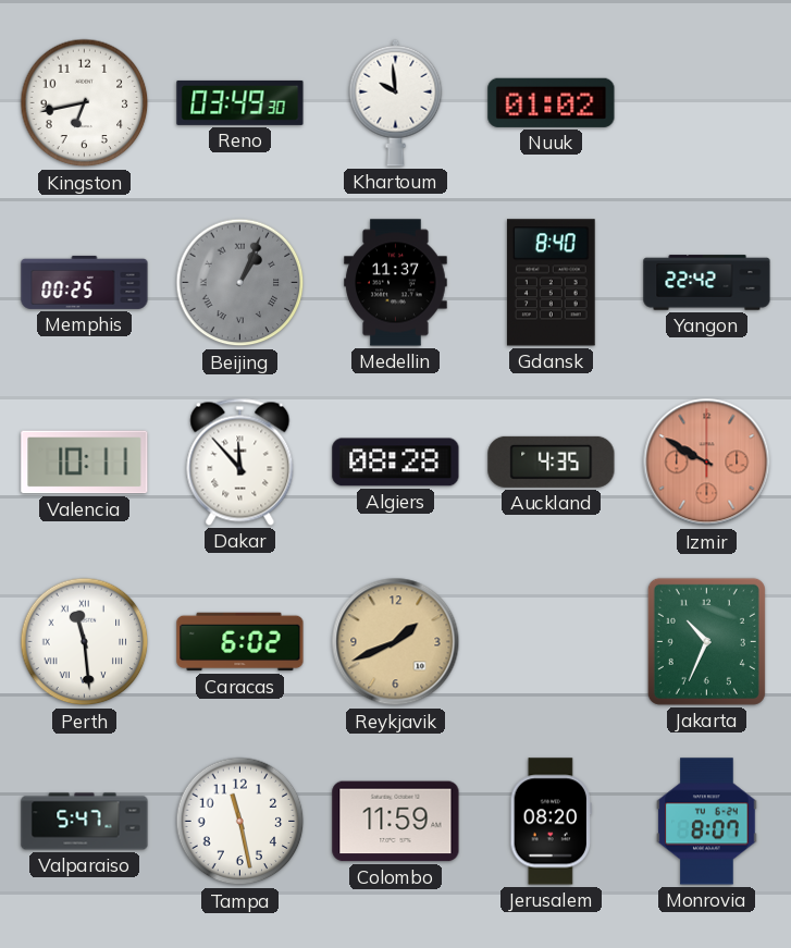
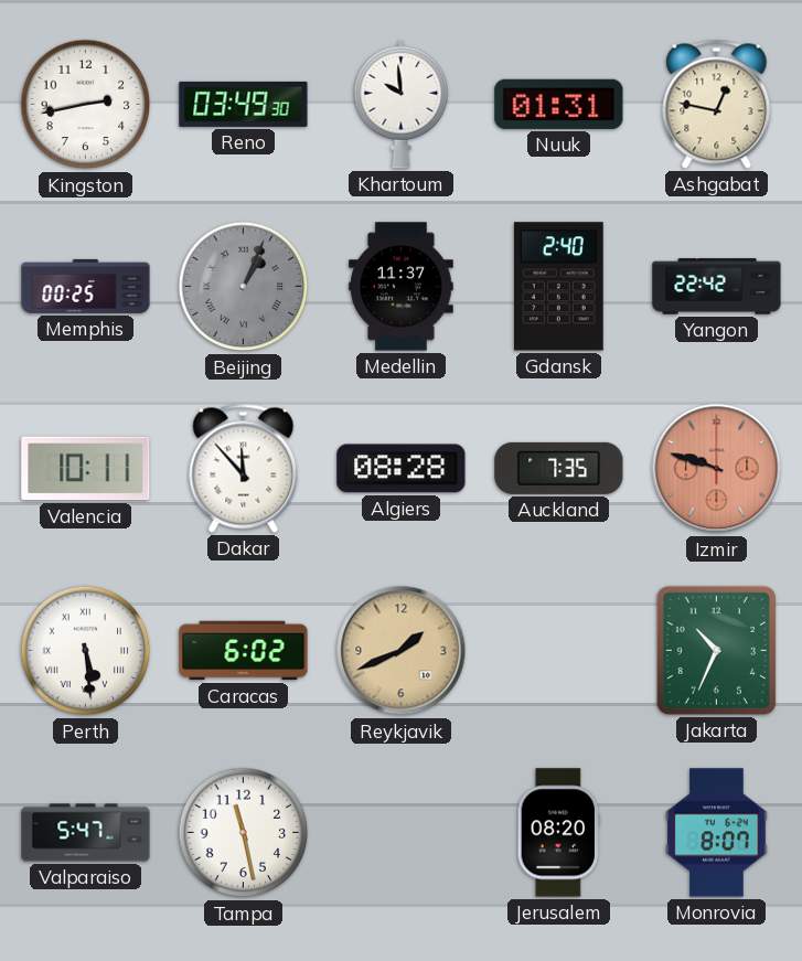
Kingston: 6:43 -> 2:43 (86, 105)
Nuuk: 01:02 -> 01:31 (559, 104)
Ashgabat: none -> 12:47 (717, 104)
Gdansk: 8:40 -> 2:40 (558, 287)
Auckland: 4:35 -> 7:35 (559, 468)
Izmir: 9:50 -> 9:48 (717, 469)
Perth: 11:29 -> 5:29 (86, 651)
Colombo: 11:59 -> none (396, 822)
